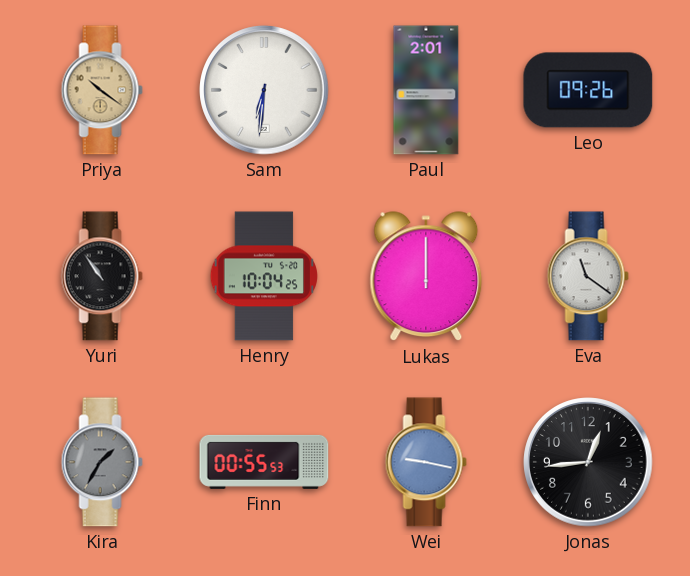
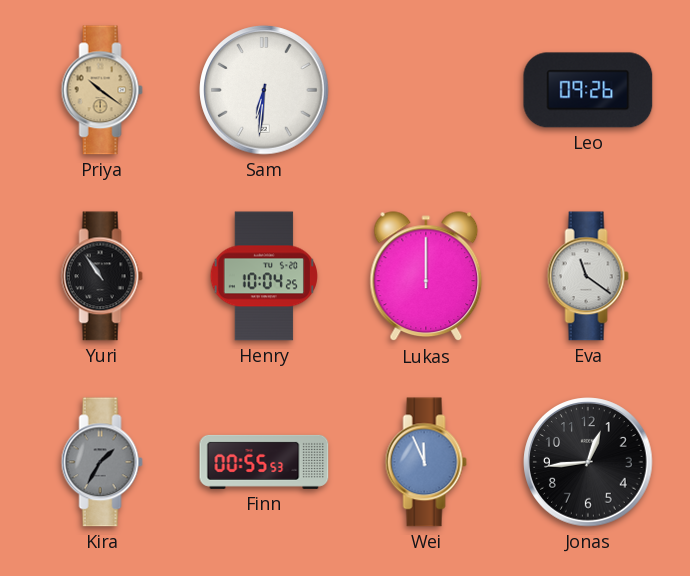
Paul: 2:01 -> none (426, 90)
Wei: 9:17 -> 11:56 (426, 462)
